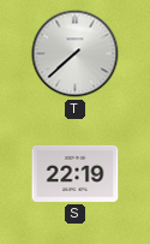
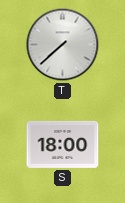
S: 22:19 -> 18:00 (63, 144)
